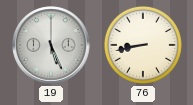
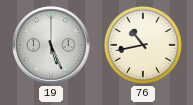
76: 8:43 -> 10:43 (143, 45)
